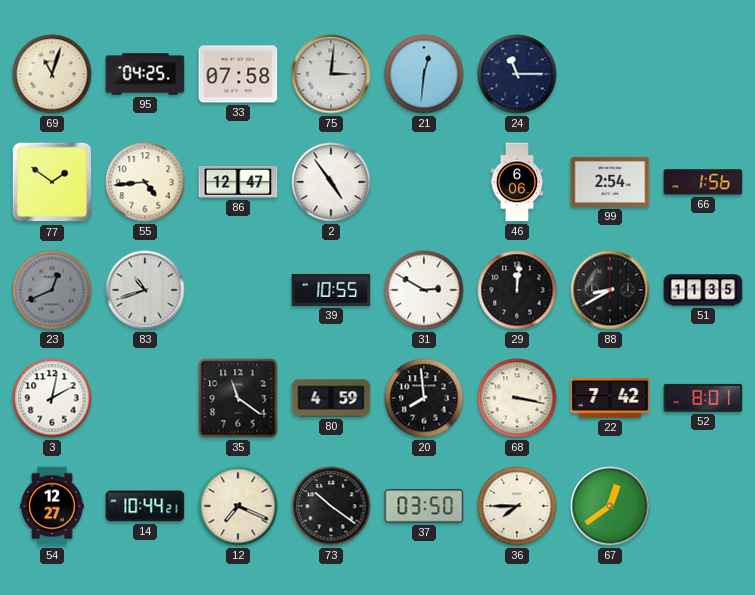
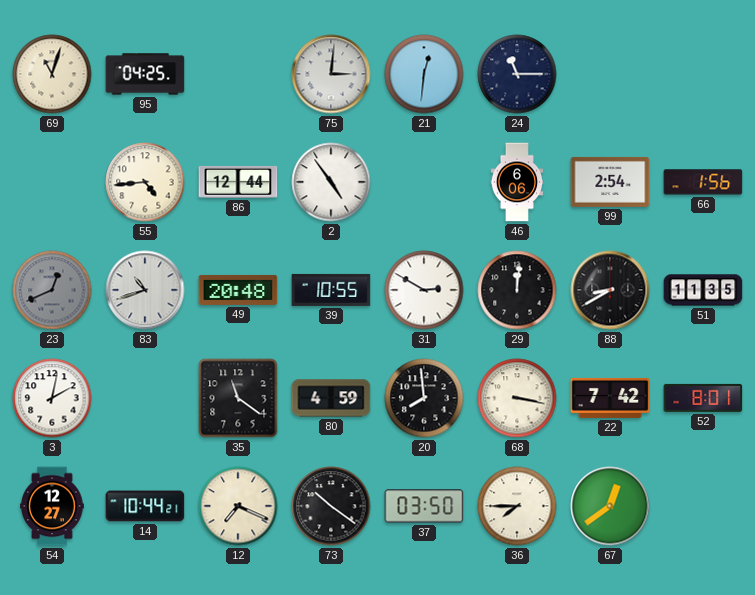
33: 07:58 -> none (238, 74)
77: 1:51 -> none (52, 182)
86: 12:47 -> 12:44 (238, 182)
49: none -> 20:48 (238, 290)
